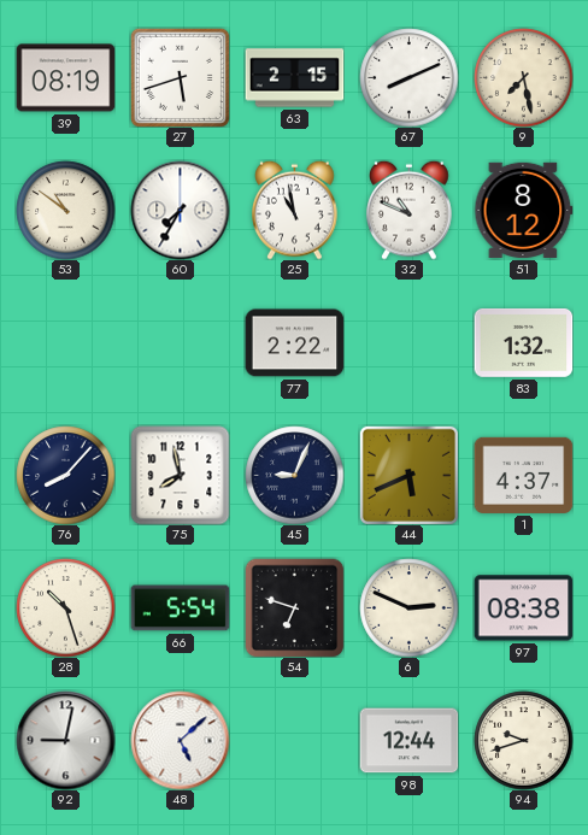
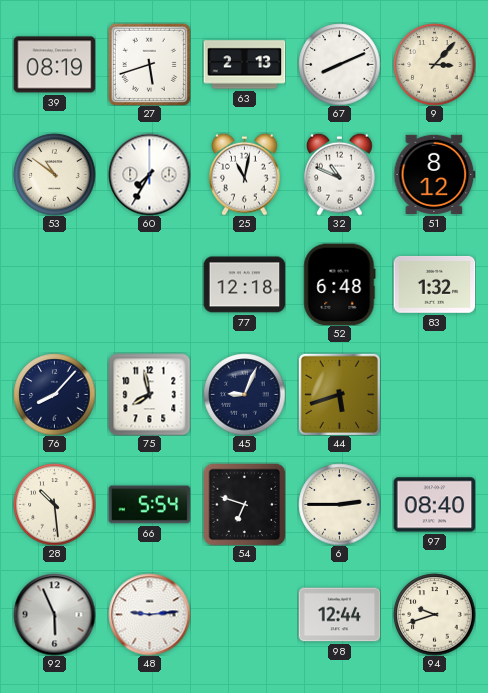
63: 2:15 -> 2:13 (244, 65)
9: 7:28 -> 3:07 (434, 64)
25: 10:58 -> 11:02 (245, 174)
77: 2:22 -> 12:18 (244, 285)
52: none -> 6:48 (340, 284)
44: 5:41 -> 5:42 (339, 394)
1: 4:37 -> none (523, 475)
28: 10:27 -> 10:29 (54, 504)
6: 2:49 -> 2:45 (339, 504)
97: 08:38 -> 08:40 (434, 505)
92: 9:02 -> 5:56 (54, 614)
48: 5:08 -> 9:14 (149, 614)
